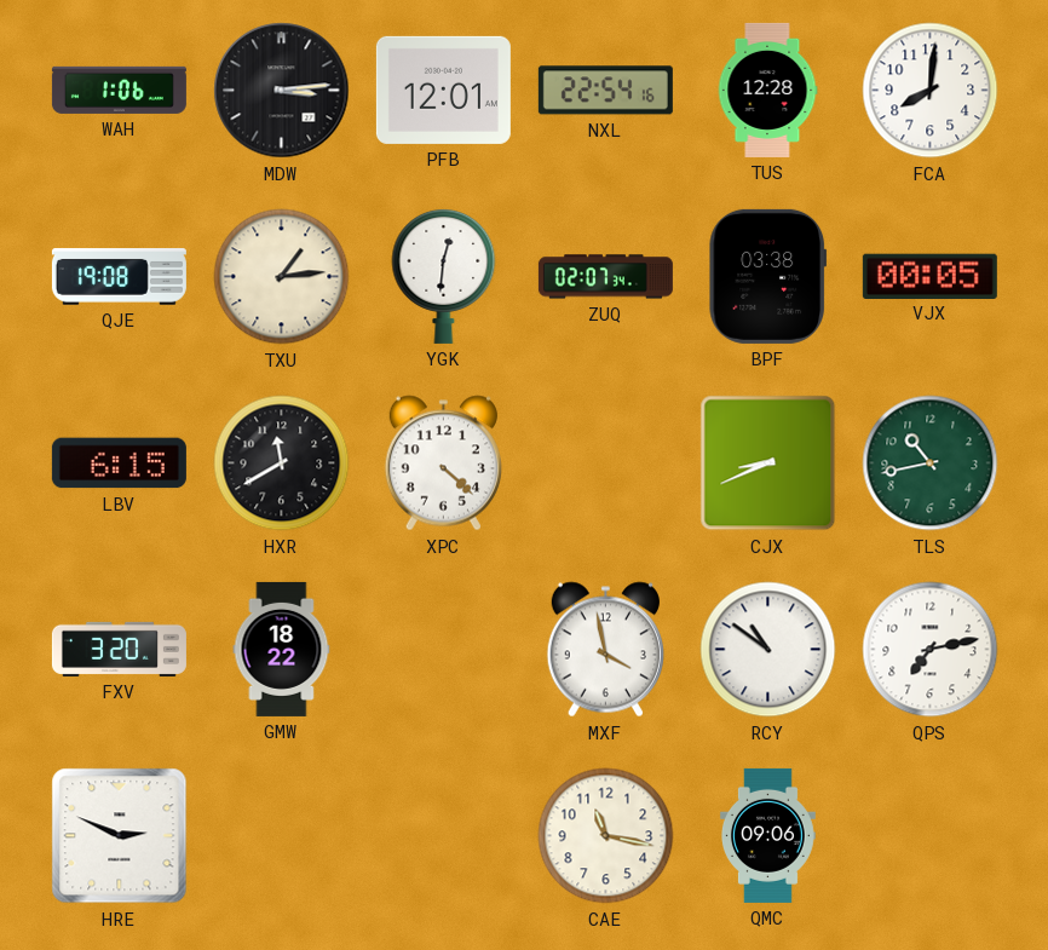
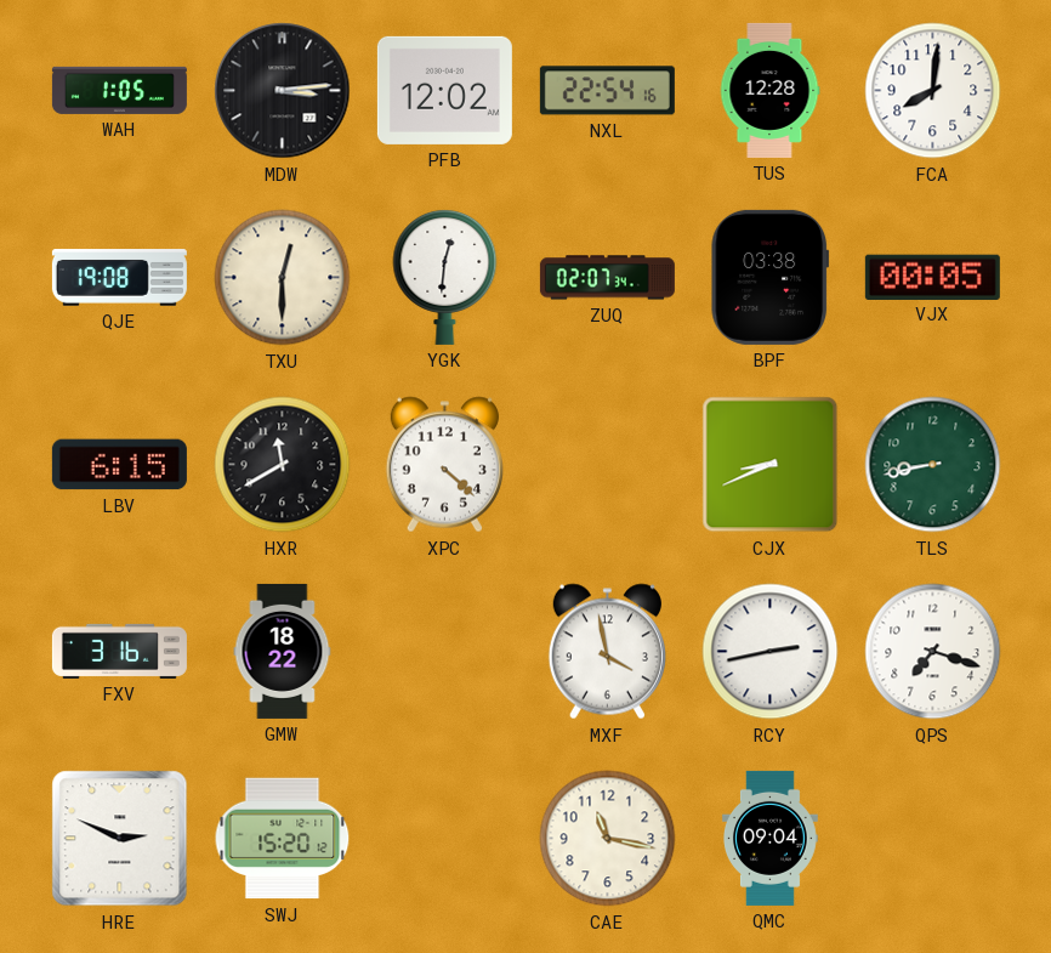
WAH: 1:06 -> 1:05 (119, 90)
PFB: 12:01 -> 12:02 (444, 90)
TXU: 1:14 -> 12:30 (283, 278)
TLS: 10:43 -> 8:43 (933, 465)
FXV: 3:20 -> 3:16 (119, 651)
RCY: 10:51 -> 2:43 (771, 652)
QPS: 7:13 -> 7:18 (933, 652)
SWJ: none -> 15:20 (283, 839)
QMC: 09:06 -> 09:04 (771, 838)
